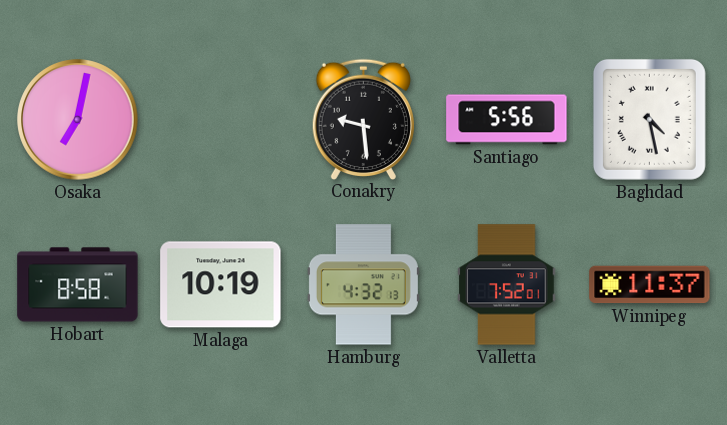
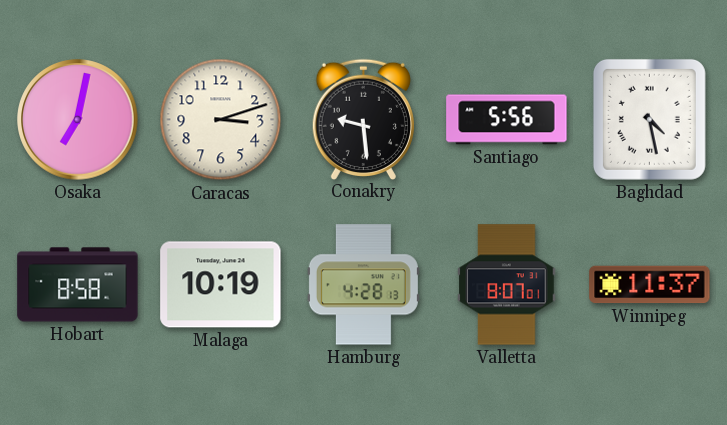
Caracas: none -> 3:12 (221, 120)
Hamburg: 4:32 -> 4:28 (363, 285)
Valletta: 7:52 -> 8:07 (507, 285)
